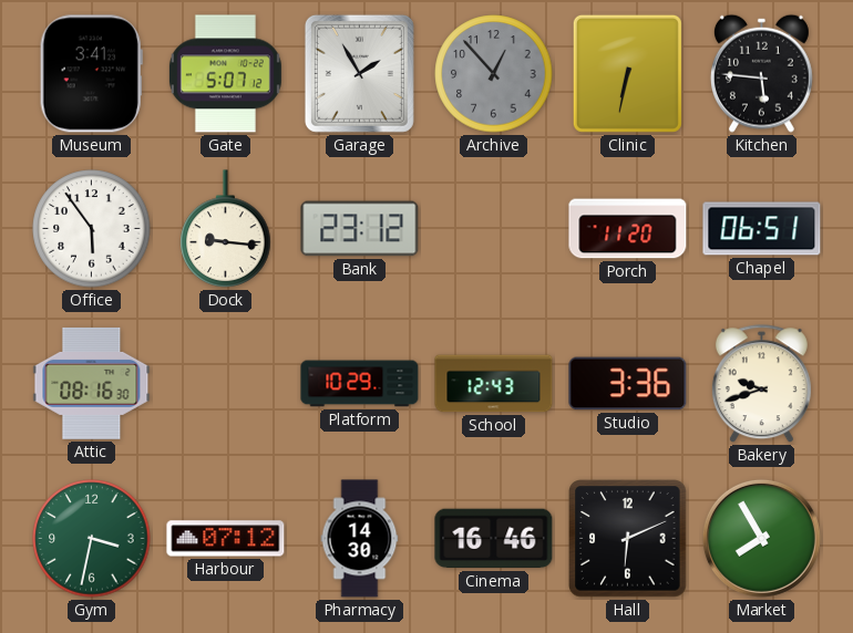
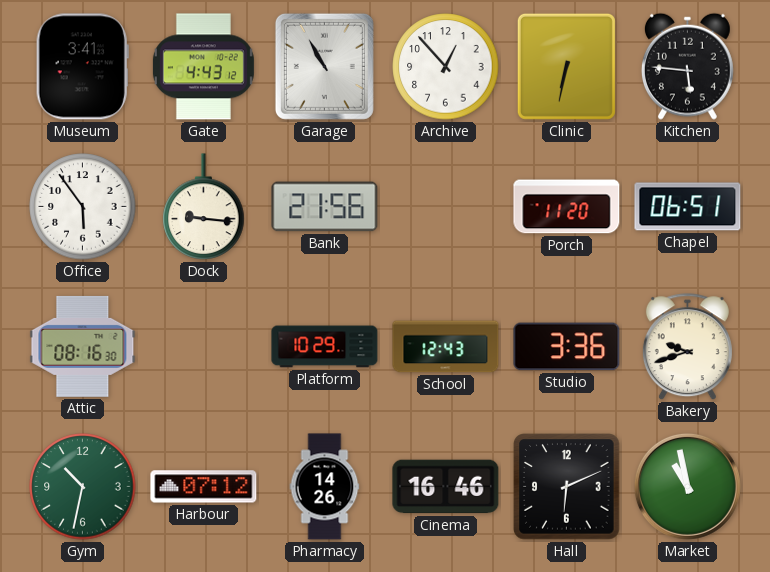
Gate: 5:07 -> 4:43 (203, 67)
Garage: 1:55 -> 10:55 (324, 66)
Archive dial: grey -> white (446, 67)
Bank: 23:12 -> 21:56 (325, 207)
Gym: 3:32 -> 10:32 (83, 487)
Pharmacy: 14:30 -> 14:26 (325, 487)
Market: 7:55 -> 10:58 (687, 486)
